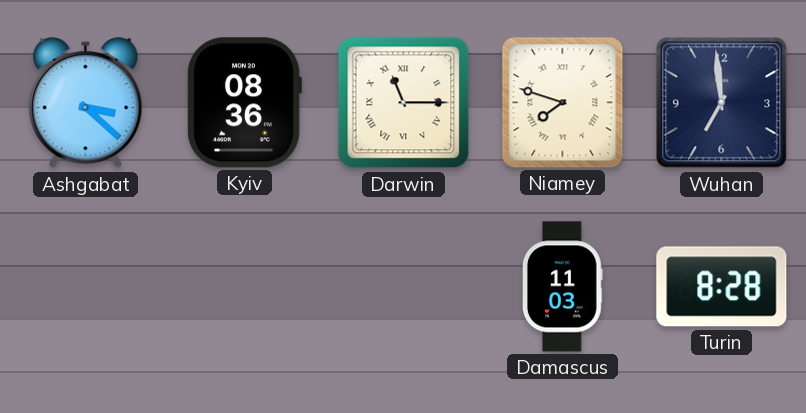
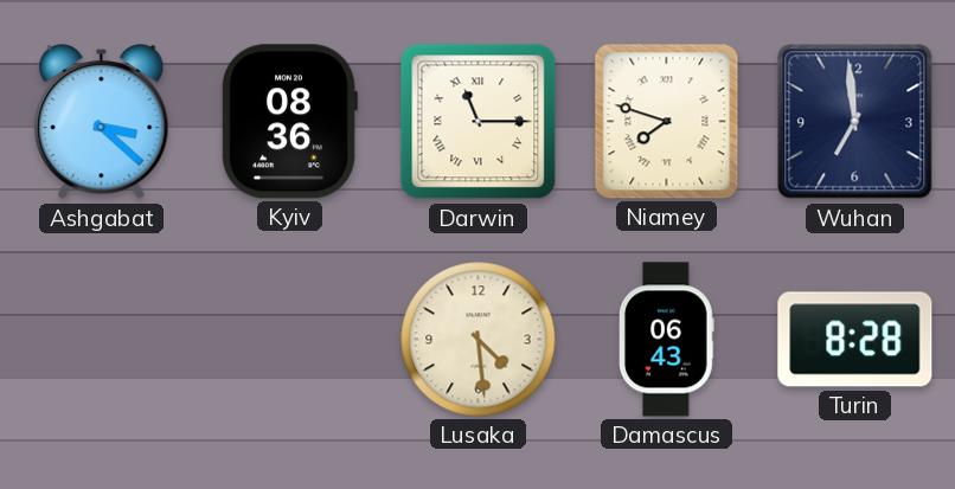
Lusaka: none -> 4:29 (479, 340)
Damascus: 11:03 -> 06:43 (667, 340)
